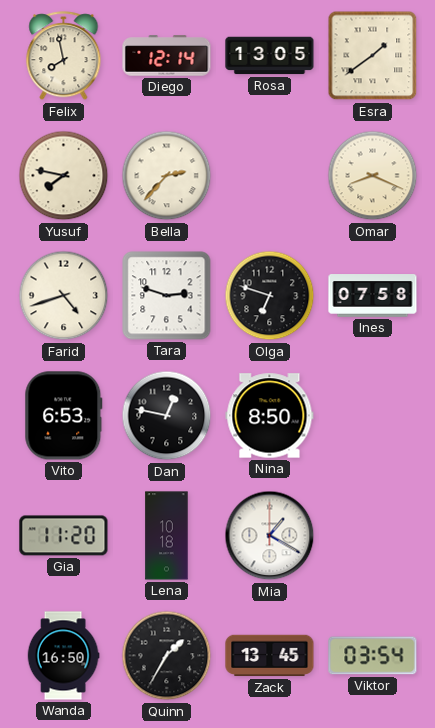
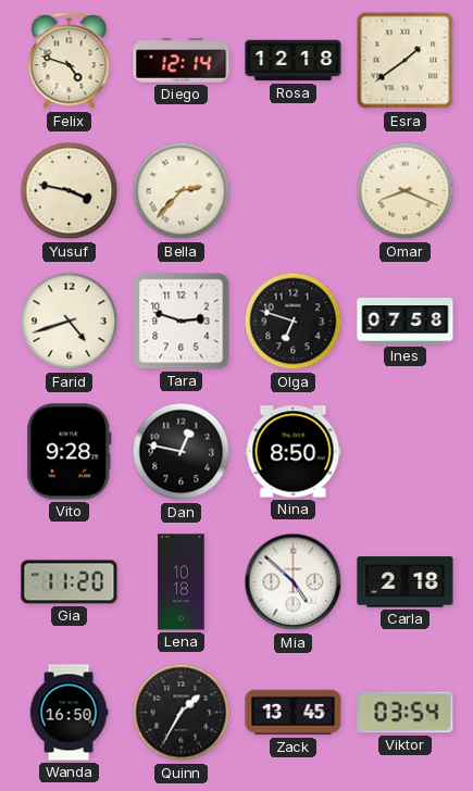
Felix: 7:58 -> 4:48 (70, 61)
Rosa: 13:05 -> 12:18 (294, 61)
Yusuf: 7:47 -> 3:47 (70, 191)
Vito: 6:53 -> 9:28 (70, 452)
Mia: 1:20 -> 4:52 (294, 582)
Carla: none -> 2:18 (406, 582)
